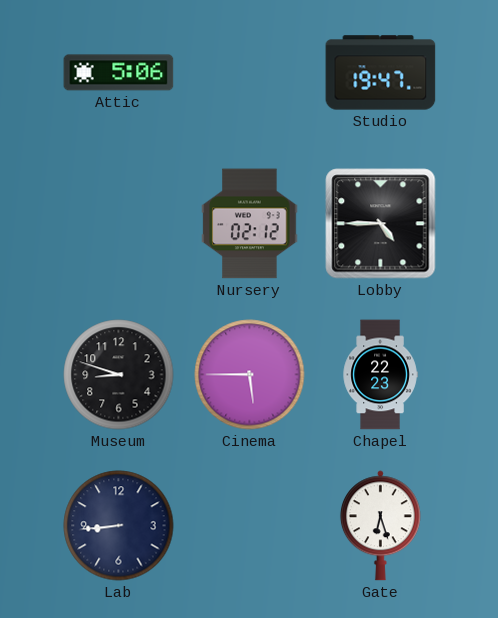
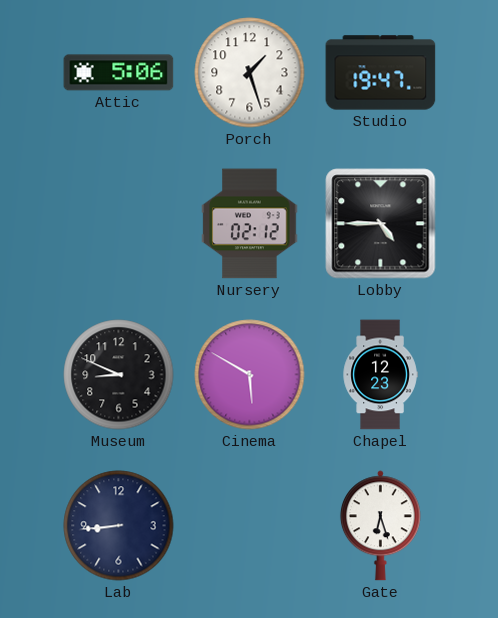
Porch: none -> 1:27 (250, 73)
Museum: 8:48 -> 8:49 (119, 375)
Cinema: 5:45 -> 5:50 (250, 375)
Chapel: 22:23 -> 12:23 (380, 375)
